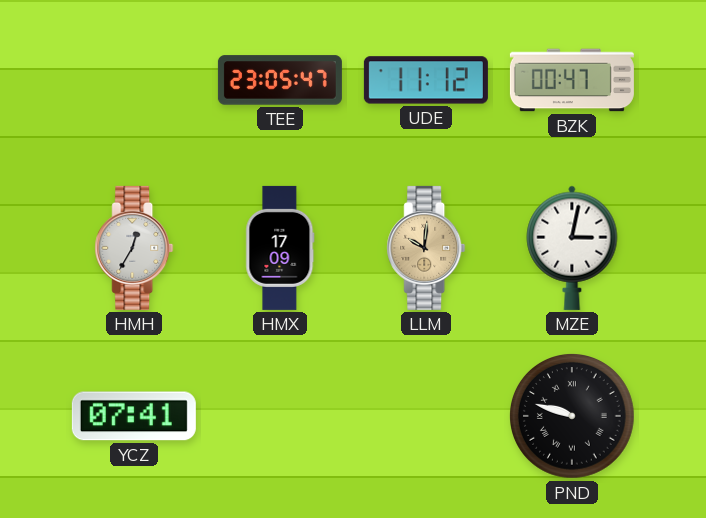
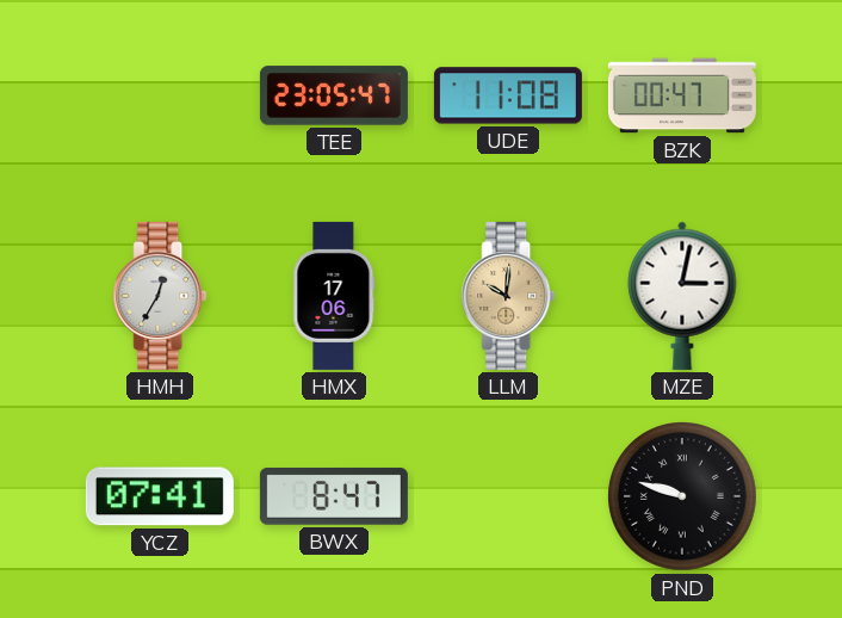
UDE: 11:12 -> 11:08 (508, 95)
HMX: 17:09 -> 17:06 (334, 296)
BWX: none -> 8:47 (334, 496)
